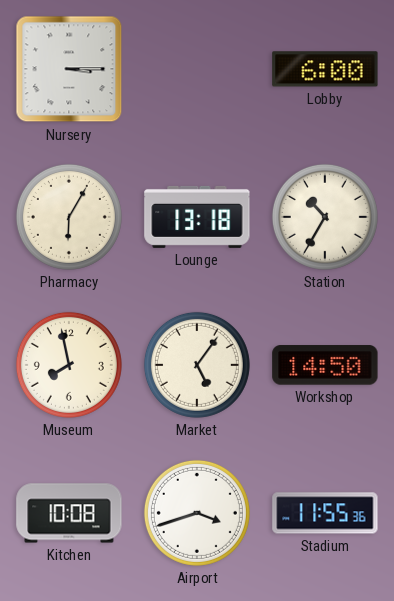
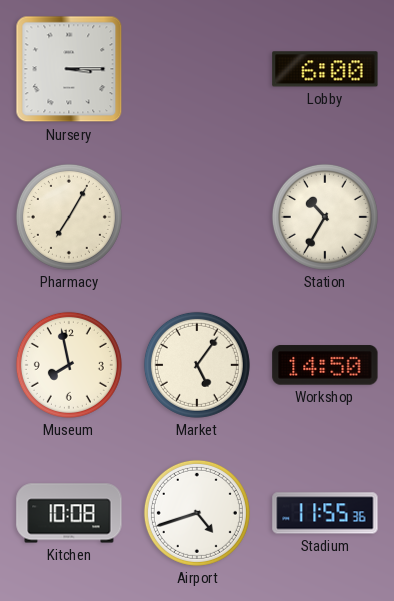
Pharmacy: 6:05 -> 7:05 (69, 217)
Lounge: 13:18 -> none (197, 217)
Airport: 3:42 -> 4:42 (197, 513)
